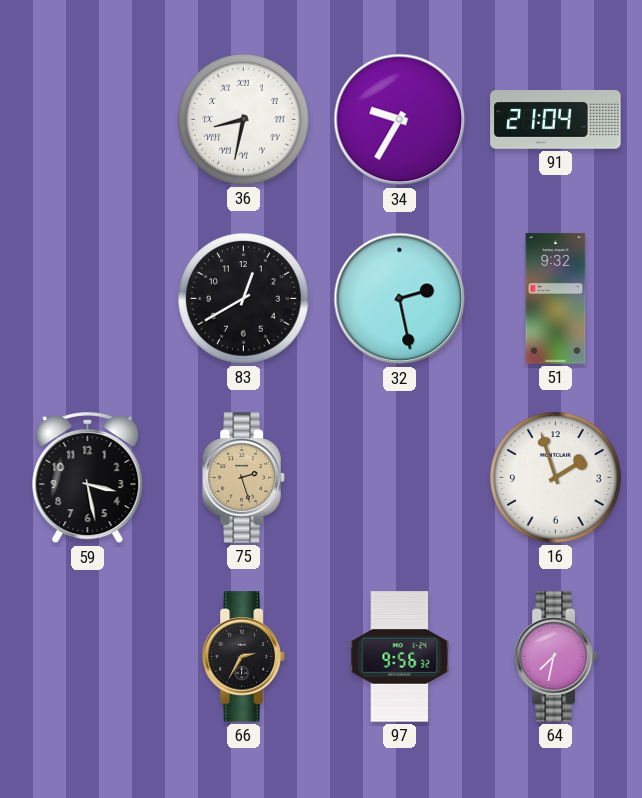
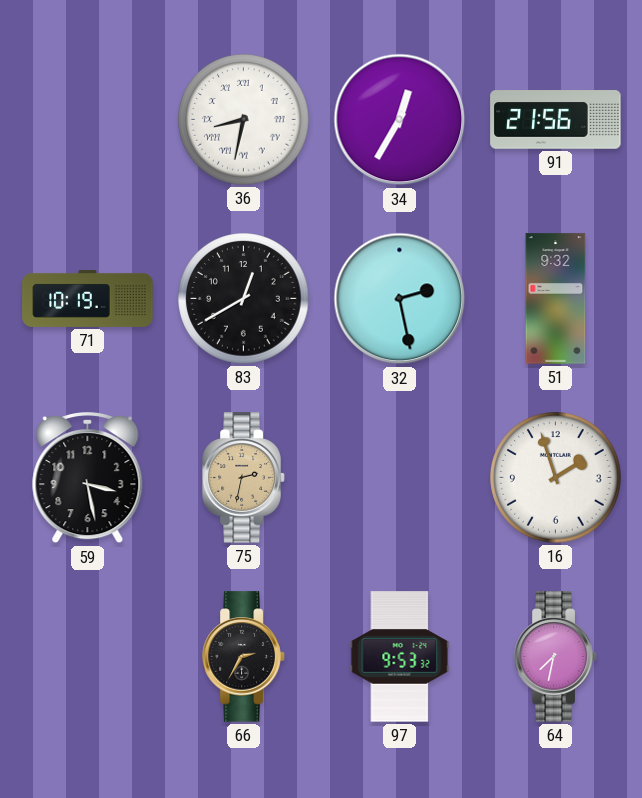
34: 9:35 -> 12:35 (400, 120)
91: 21:04 -> 21:56 (556, 120)
71: none -> 10:19 (88, 298)
75: 2:27 -> 2:32 (244, 478)
97: 9:56 -> 9:53 (400, 657)
